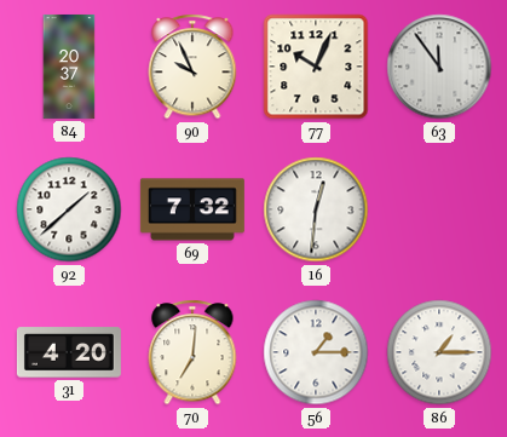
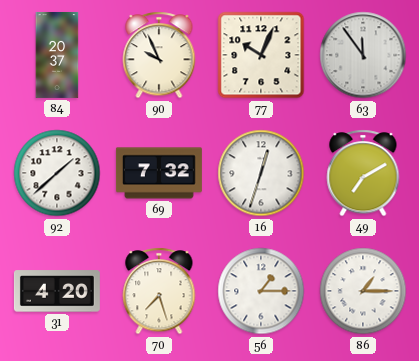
16: 12:31 -> 12:33 (261, 173)
49: none -> 7:10 (363, 173)
70: 7:01 -> 7:27 (159, 291)
